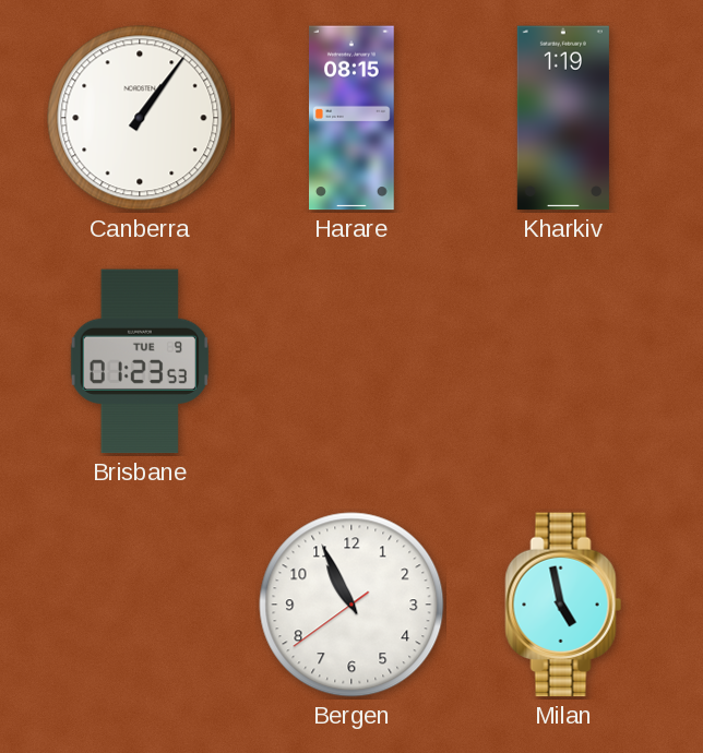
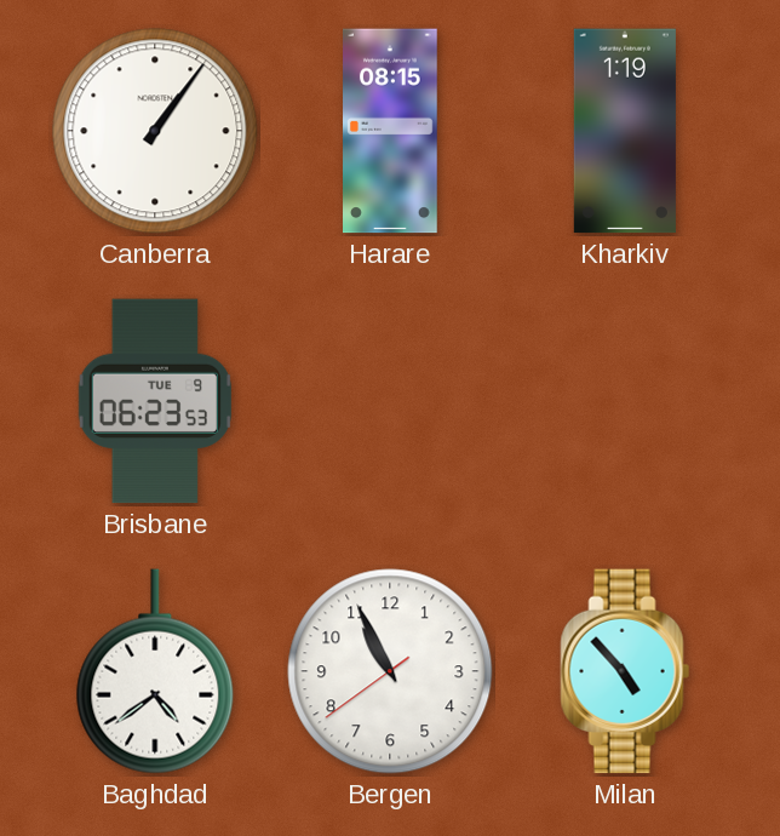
Brisbane: 01:23 -> 06:23 (154, 401)
Baghdad: none -> 4:39 (155, 671)
Milan: 4:58 -> 4:53 (625, 671)
